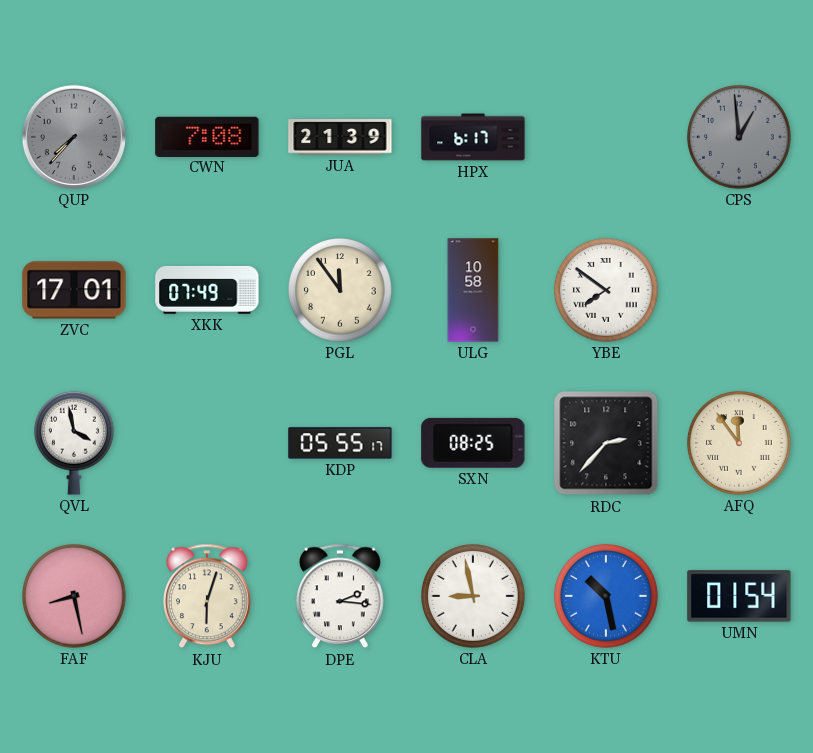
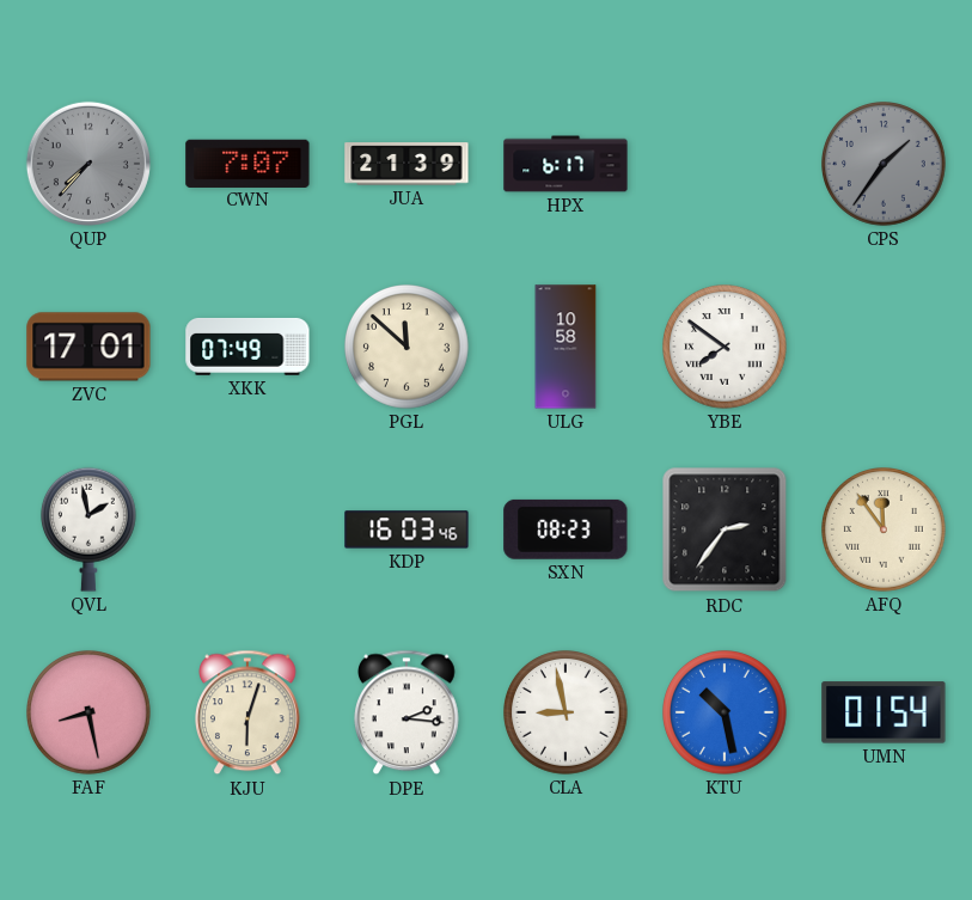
CWN: 7:08 -> 7:07 (247, 163)
CPS: 12:59 -> 1:36 (885, 165)
PGL: 11:54 -> 11:52 (408, 348)
QVL: 3:58 -> 1:58 (88, 529)
KDP: 05:55 -> 16:03 (406, 529)
SXN: 08:25 -> 08:23 (566, 529)
RDC: 2:37 -> 2:36 (725, 529)
